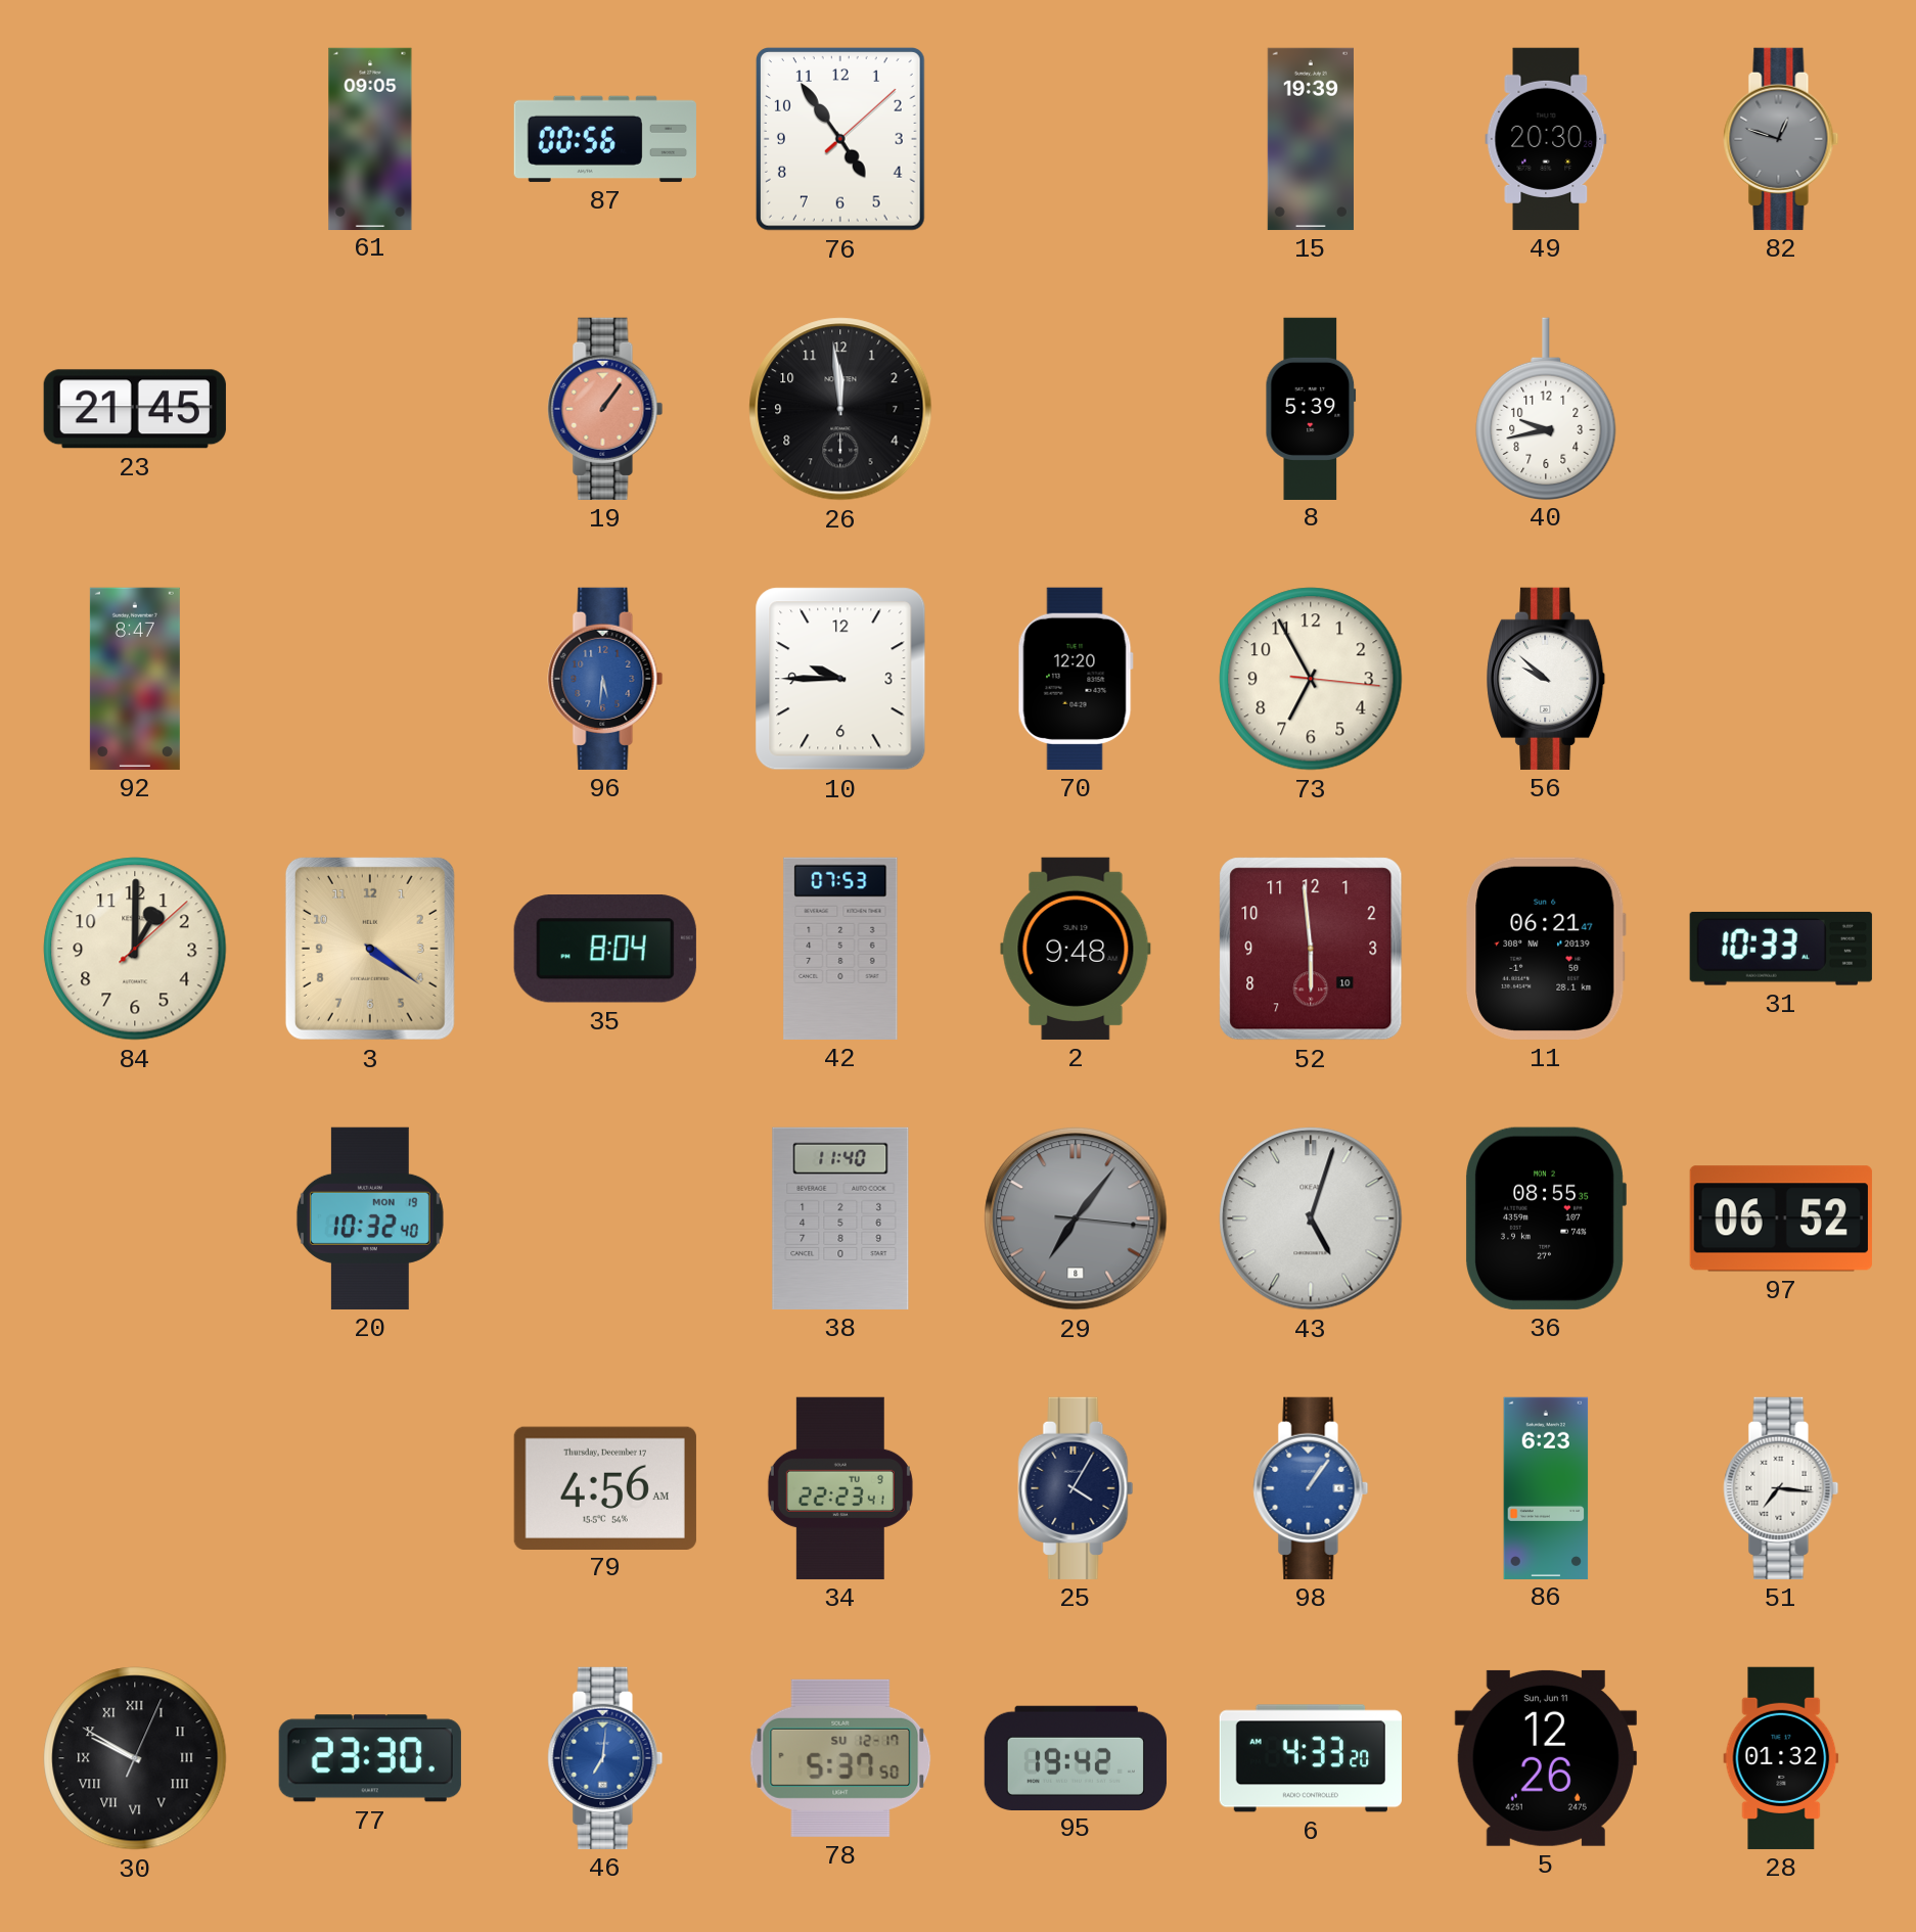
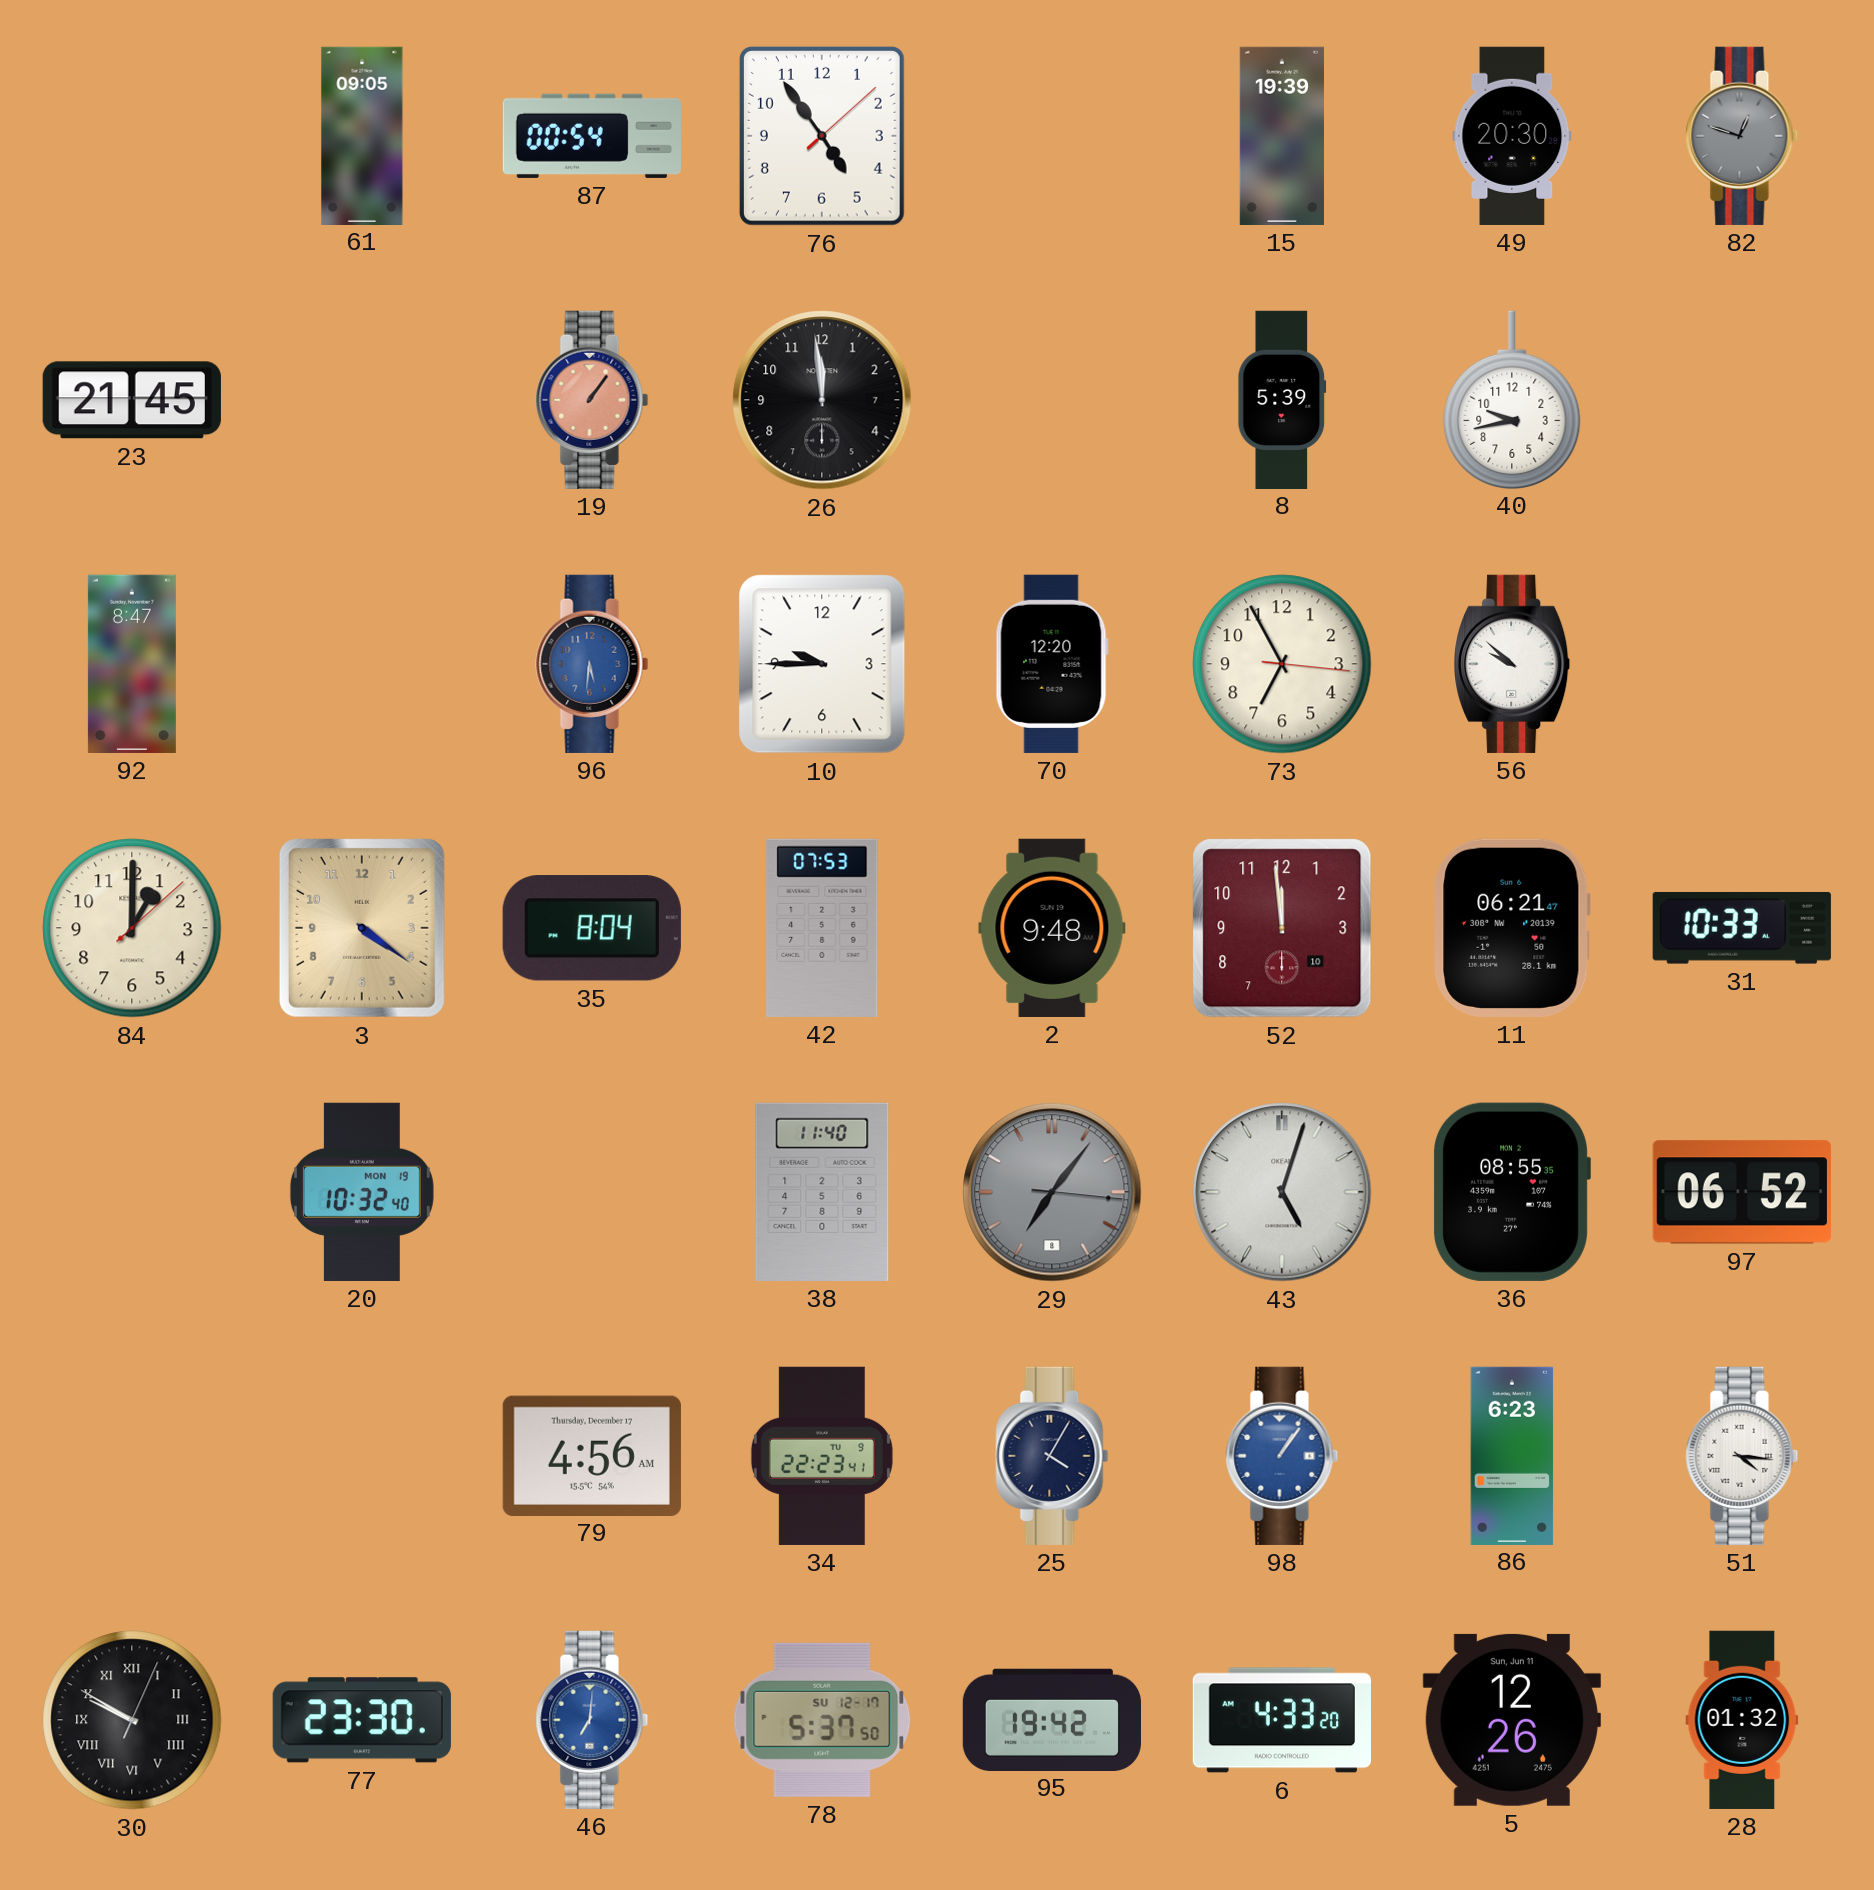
87: 00:56 -> 00:54 (592, 136)
52: 5:59 -> 11:59 (1282, 928)
51: 7:16 -> 4:16 (1742, 1456)
